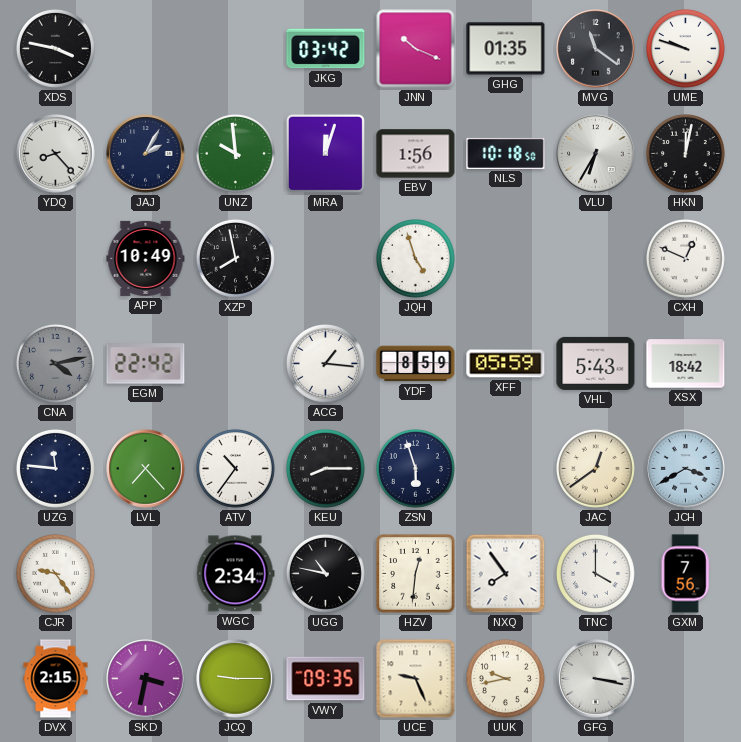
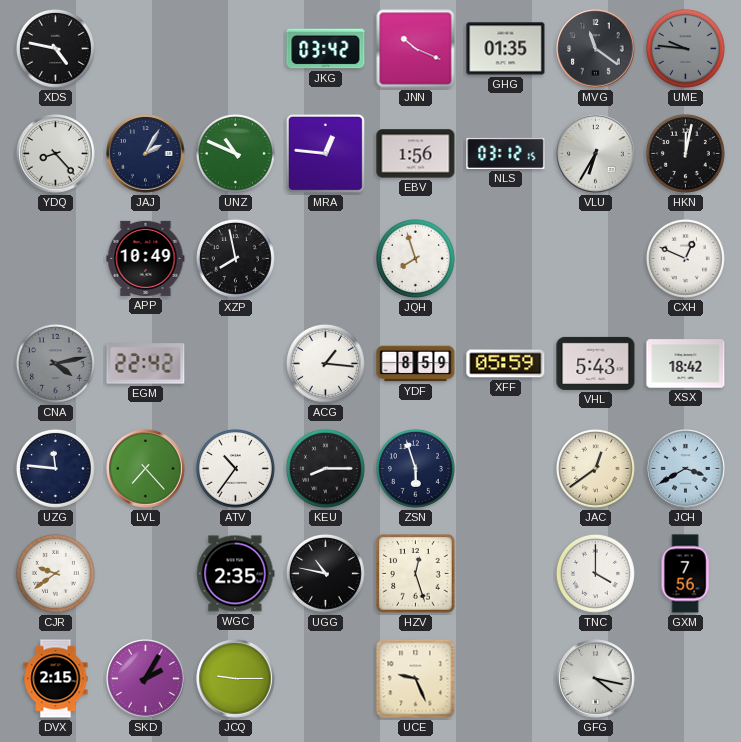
XDS: 3:47 -> 4:47 (55, 48)
UME: 9:48 -> 9:46 (685, 48)
UME dial: white -> grey (685, 48)
UNZ: 9:59 -> 10:49 (235, 153)
MRA: 12:03 -> 12:46 (325, 153)
NLS: 10:18 -> 03:12 (506, 153)
JQH: 4:57 -> 7:57 (415, 258)
CJR: 9:24 -> 9:39 (55, 573)
WGC: 2:34 -> 2:35 (236, 574)
HZV: 12:31 -> 12:27 (416, 574)
NXQ: 7:54 -> none (506, 574)
SKD: 3:32 -> 2:05 (146, 679)
VWY: 09:35 -> none (326, 679)
UUK: 9:43 -> none (505, 678)
GFG: 3:17 -> 4:17 (596, 679)
